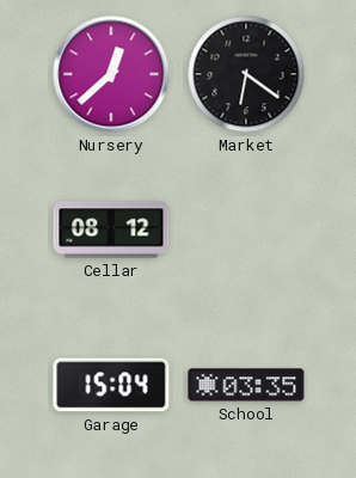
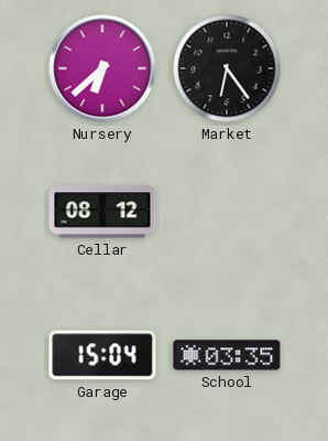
Nursery: 12:38 -> 6:38 (102, 68)
Market: 6:21 -> 6:24 (227, 68)
